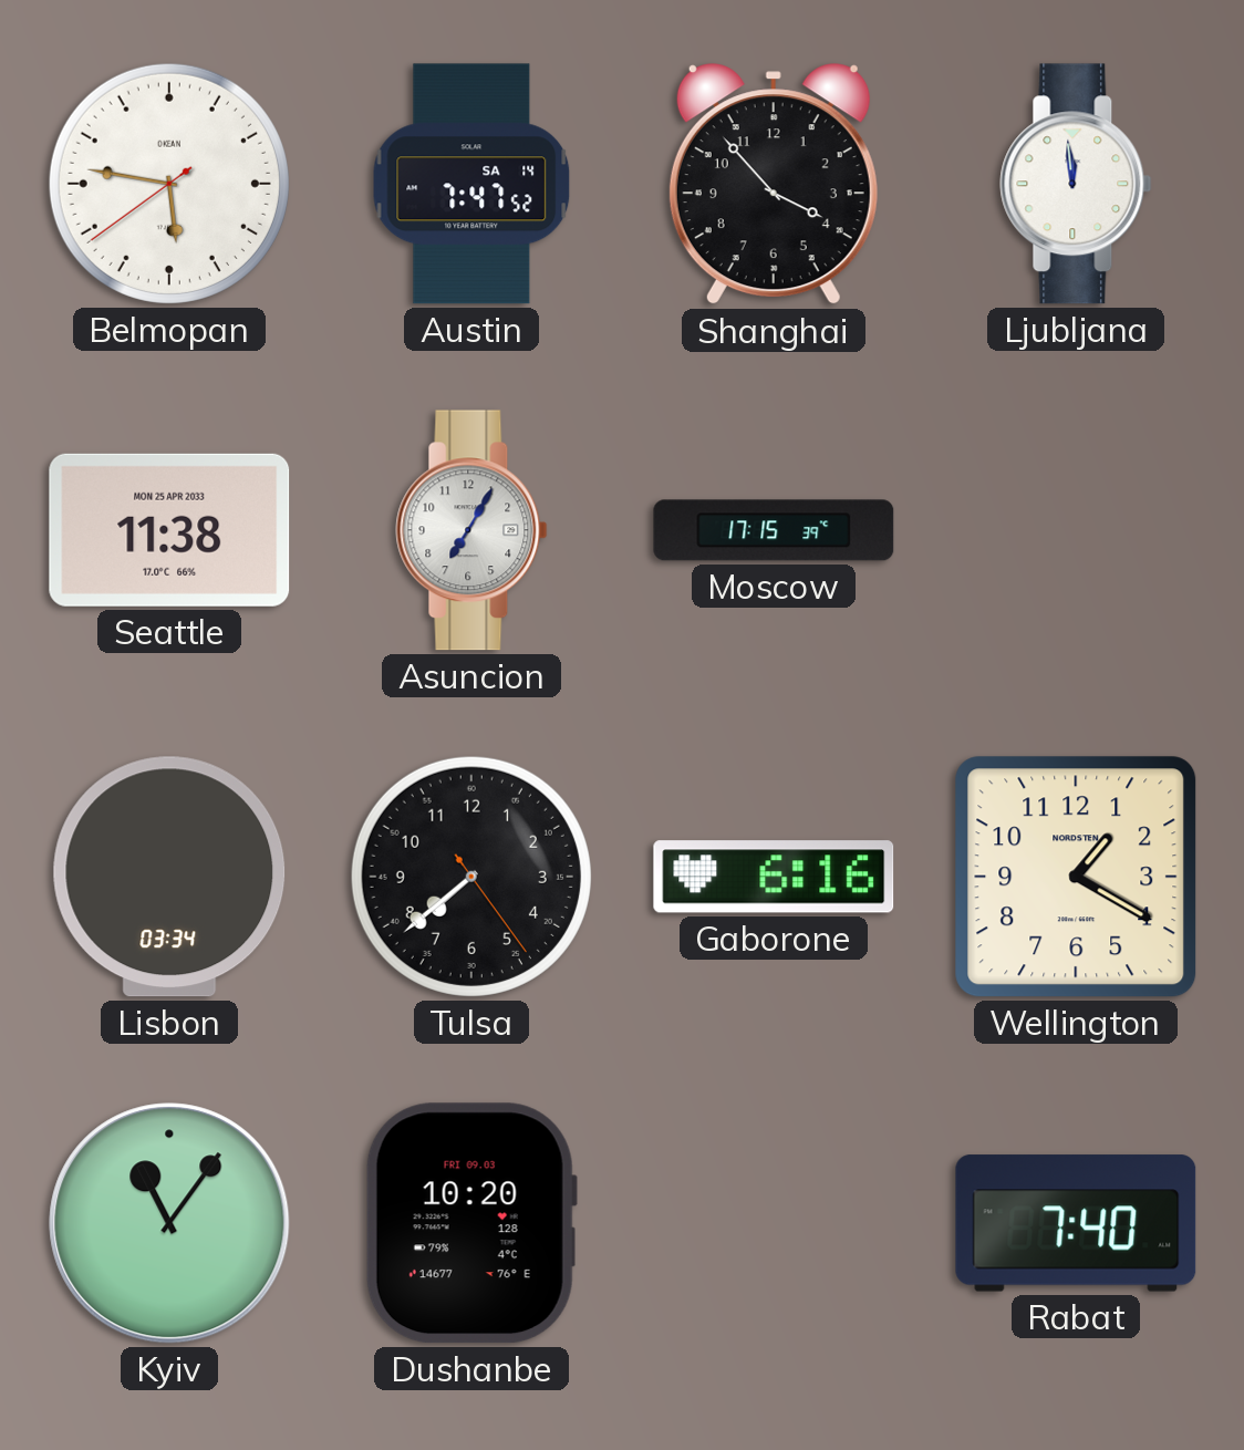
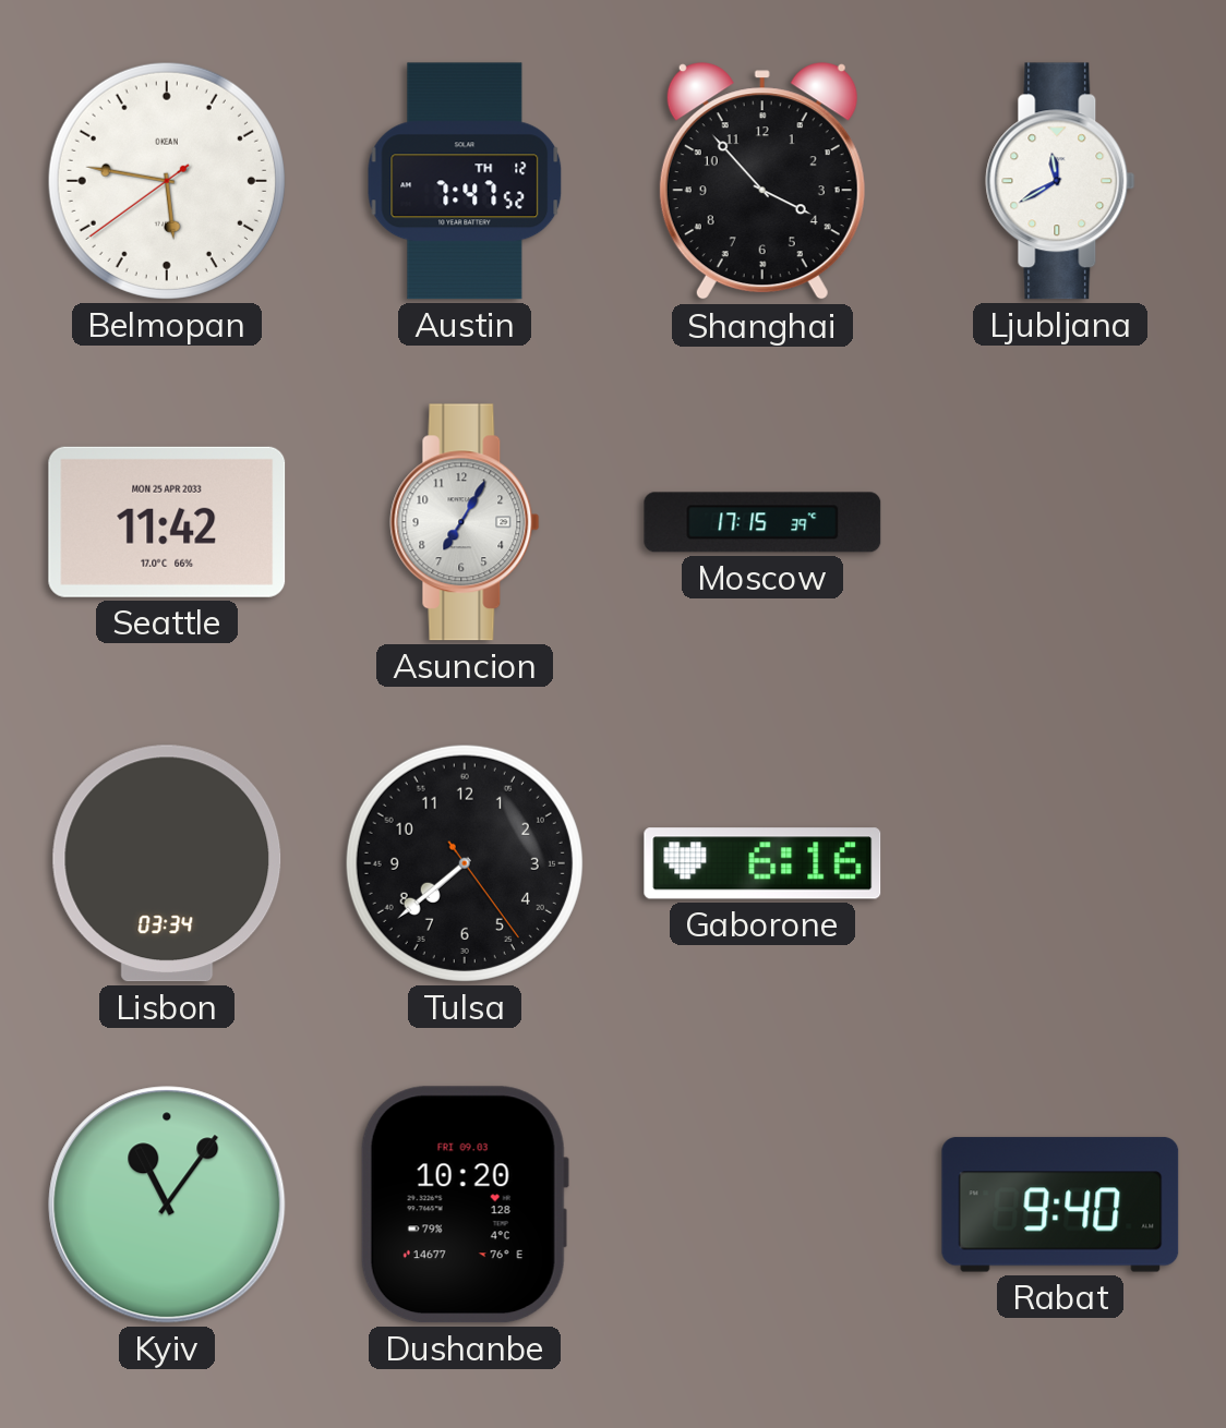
Austin date: SA 14 -> TH 12 (465, 181)
Ljubljana: 11:59 -> 11:40 (1060, 181)
Seattle: 11:38 -> 11:42 (167, 522)
Wellington: 1:20 -> none (1076, 877)
Rabat: 7:40 -> 9:40 (1060, 1205)
